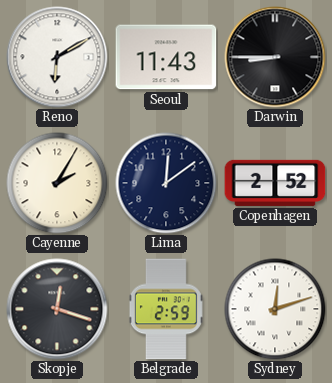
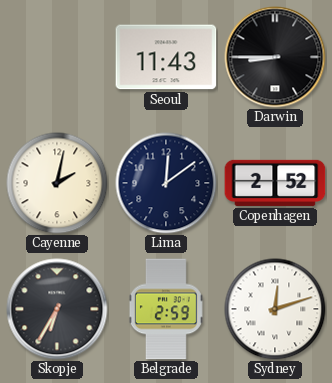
Reno: 6:10 -> none (57, 57)
Cayenne: 2:05 -> 2:02 (57, 183)
Skopje: 12:18 -> 6:35 (57, 309)
